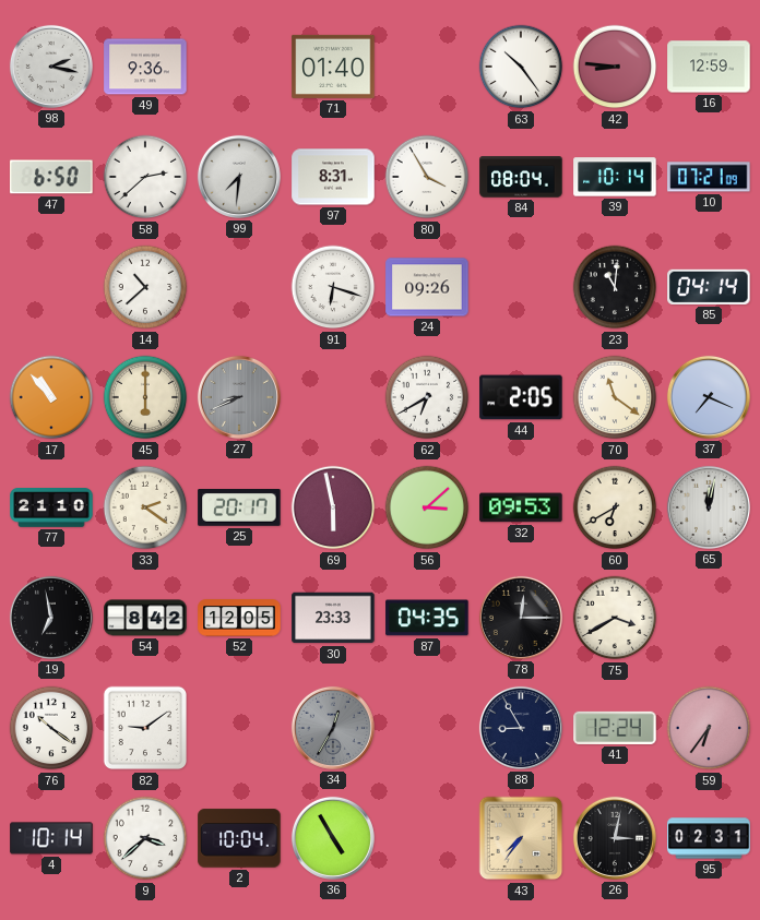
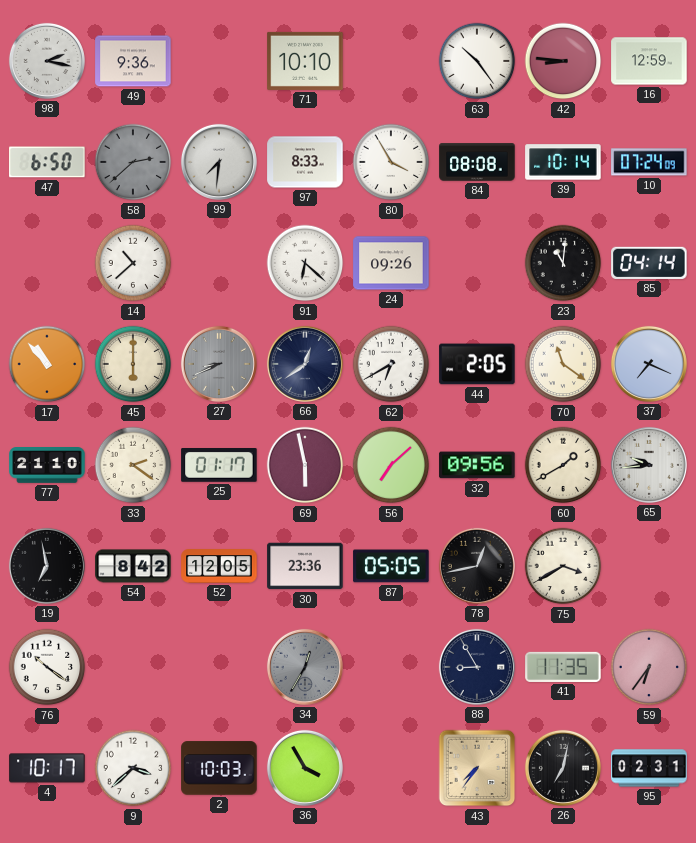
71: 01:40 -> 10:10 (305, 61)
58 dial: white -> grey (133, 162)
97: 8:31 -> 8:33 (305, 162)
84: 08:04 -> 08:08 (477, 162)
10: 07:21 -> 07:24 (649, 162)
91: 6:18 -> 6:22 (305, 263)
66: none -> 12:39 (305, 364)
25: 20:17 -> 01:17 (219, 466)
56: 3:08 -> 7:08 (391, 465)
32: 09:53 -> 09:56 (477, 465)
60: 6:40 -> 1:40 (563, 465)
65: 12:02 -> 9:44 (649, 465)
30: 23:33 -> 23:36 (305, 566)
87: 04:35 -> 05:05 (391, 566)
78: 12:15 -> 12:43 (477, 566)
82: 9:09 -> none (145, 728)
41: 12:24 -> 11:35 (563, 667)
4: 10:14 -> 10:17 (47, 768)
2: 10:04 -> 10:03 (219, 768)
36: 4:55 -> 3:55 (305, 768)
26: 3:02 -> 7:02 (563, 768)
